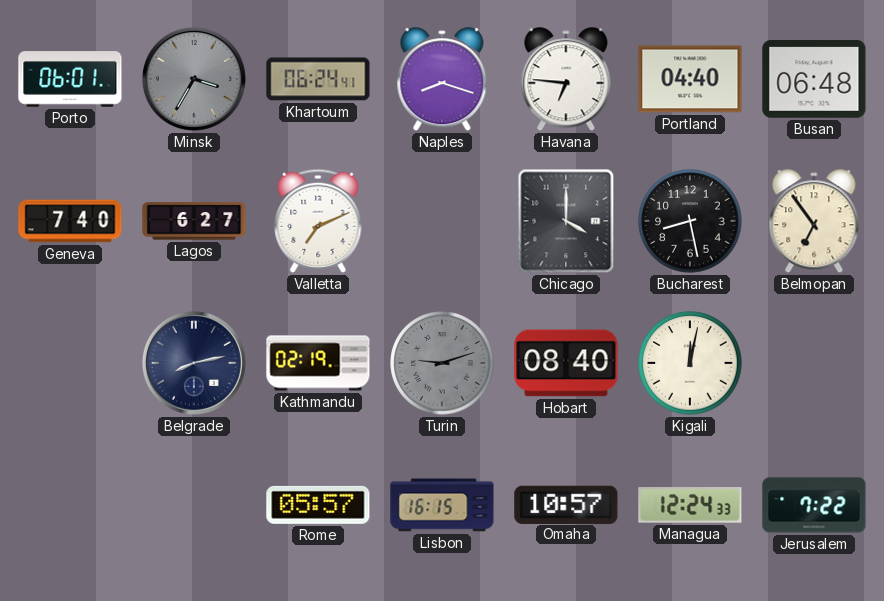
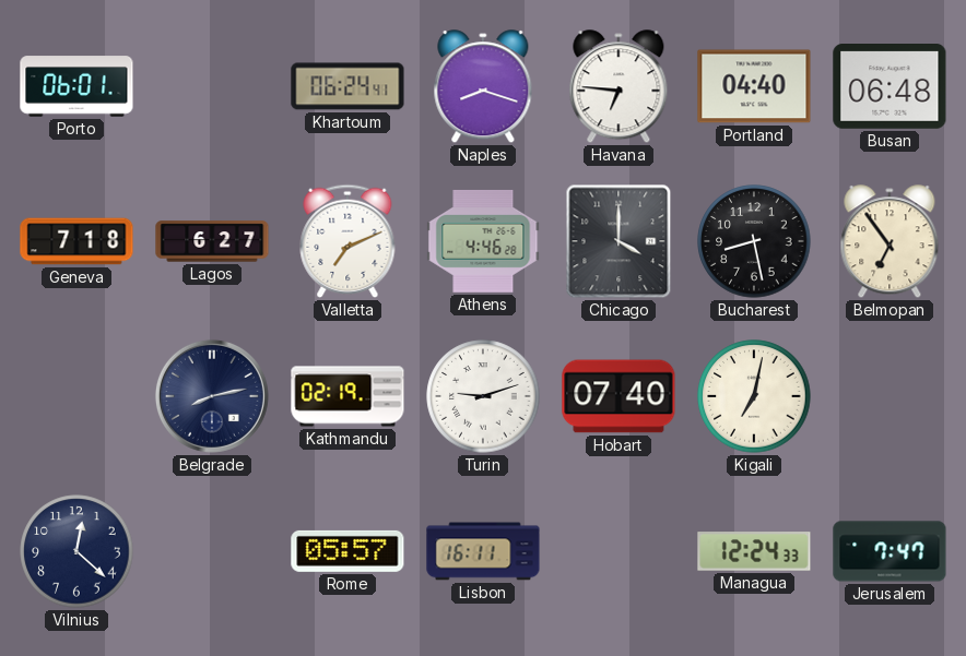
Minsk: 3:35 -> none (194, 79)
Geneva: 7:40 -> 7:18 (76, 241)
Athens: none -> 4:46 (483, 241)
Turin dial: grey -> white (483, 396)
Hobart: 08:40 -> 07:40 (619, 396)
Kigali: 12:02 -> 7:02 (754, 396)
Vilnius: none -> 12:22 (76, 551)
Lisbon: 16:15 -> 16:11 (483, 551)
Omaha: 10:57 -> none (566, 504)
Jerusalem: 7:22 -> 7:47 (890, 551)
